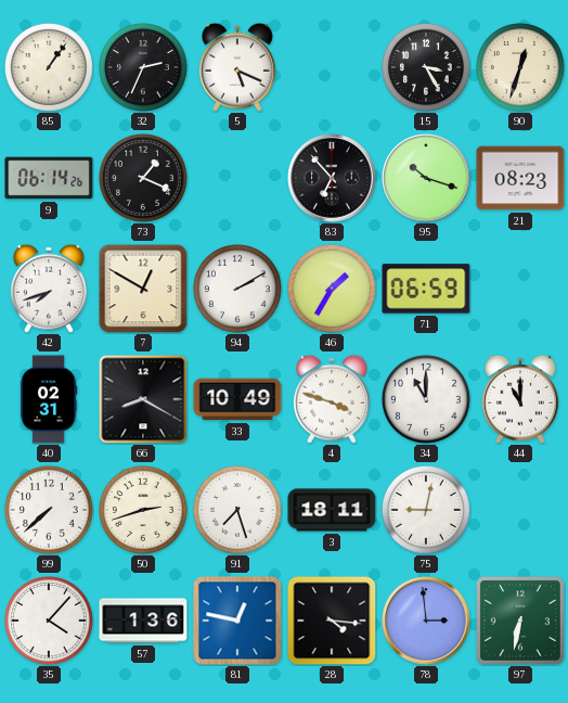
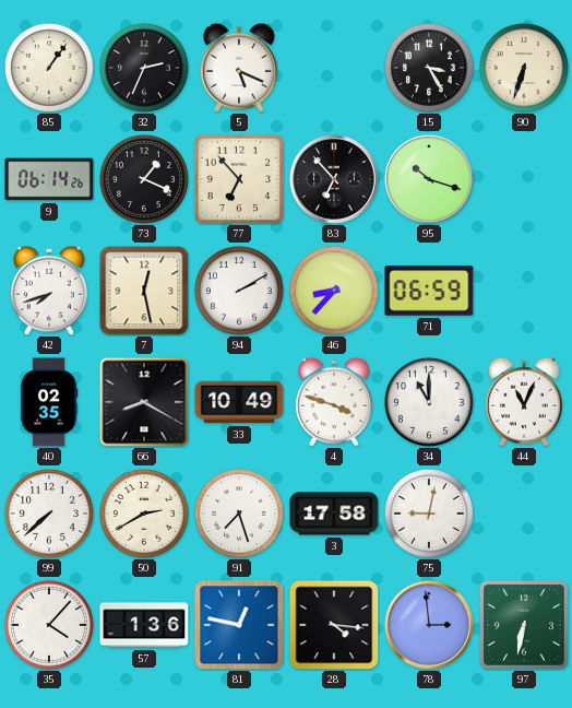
90: 12:33 -> 6:33 (524, 68)
77: none -> 6:53 (239, 179)
21: 08:23 -> none (520, 178)
7: 12:50 -> 12:28 (144, 291)
46: 1:35 -> 8:37 (334, 291)
40: 02:31 -> 02:35 (49, 402)
44: 11:00 -> 11:04 (524, 402)
50: 2:42 -> 2:40 (144, 514)
3: 18:11 -> 17:58 (334, 514)
